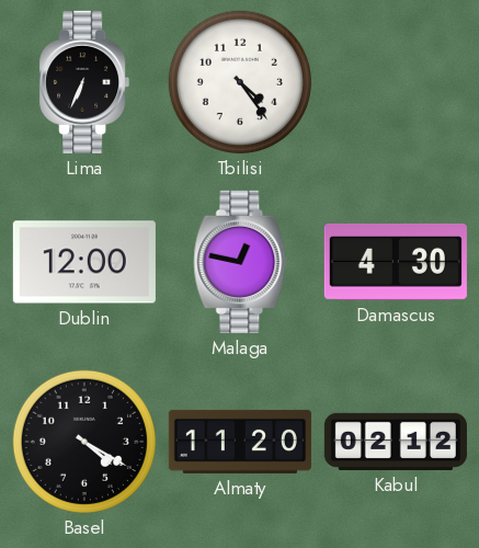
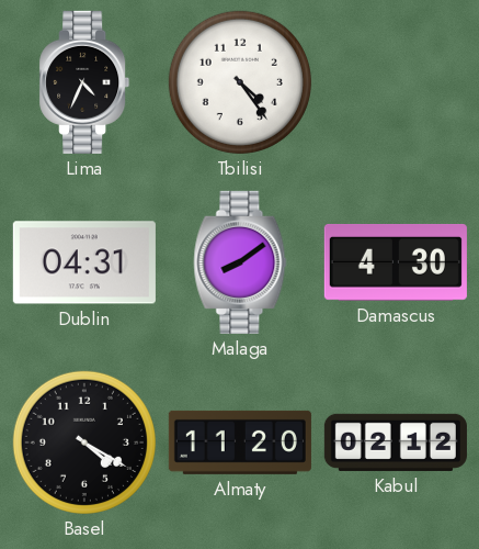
Lima: 6:34 -> 4:34 (84, 82)
Dublin: 12:00 -> 04:31 (84, 262)
Malaga: 12:47 -> 8:09 (240, 262)
